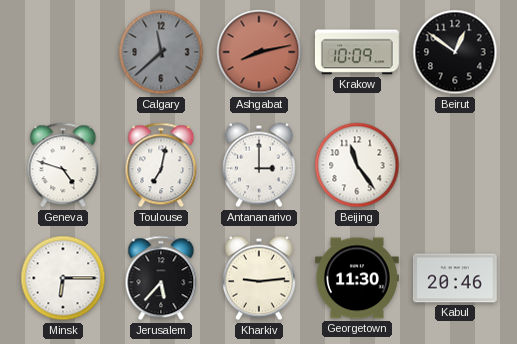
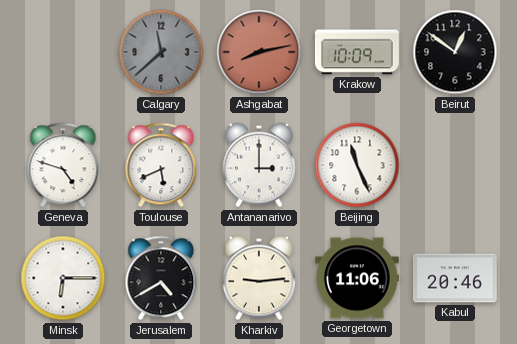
Toulouse: 7:02 -> 5:41 (161, 165)
Beijing: 11:24 -> 11:26 (357, 165)
Jerusalem: 5:37 -> 4:40 (161, 278)
Georgetown: 11:30 -> 11:06 (357, 278)
